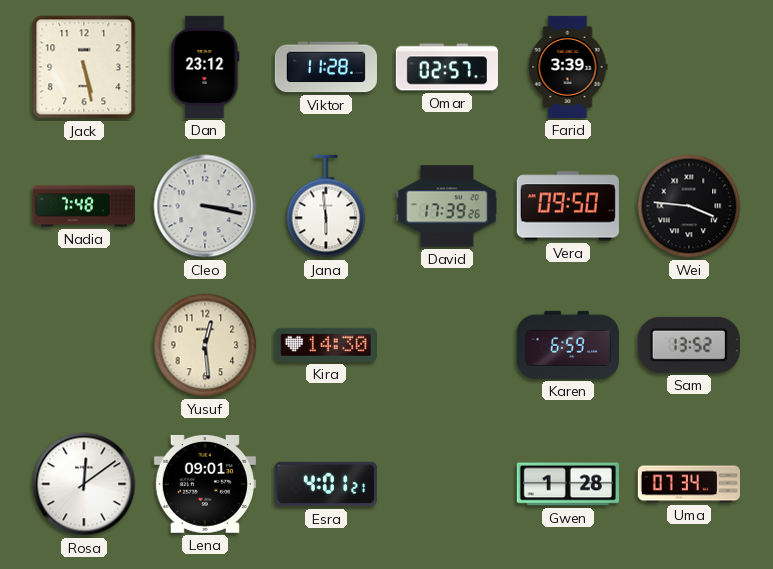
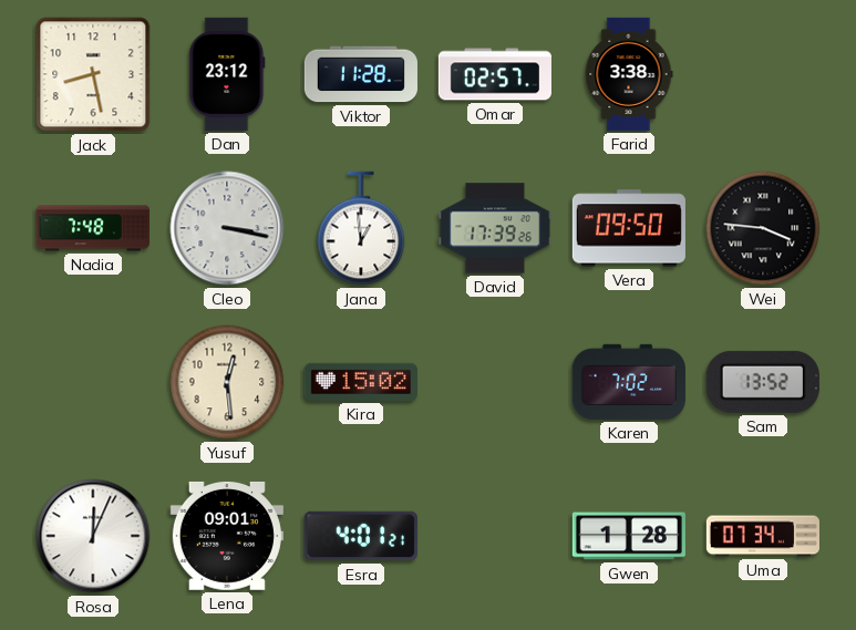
Jack: 5:28 -> 8:28 (93, 74)
Farid: 3:39 -> 3:38 (629, 74)
Jana: 5:59 -> 12:59 (361, 228)
Kira: 14:30 -> 15:02 (361, 382)
Karen: 6:59 -> 7:02 (629, 382)
Rosa: 12:09 -> 12:04 (93, 536)
